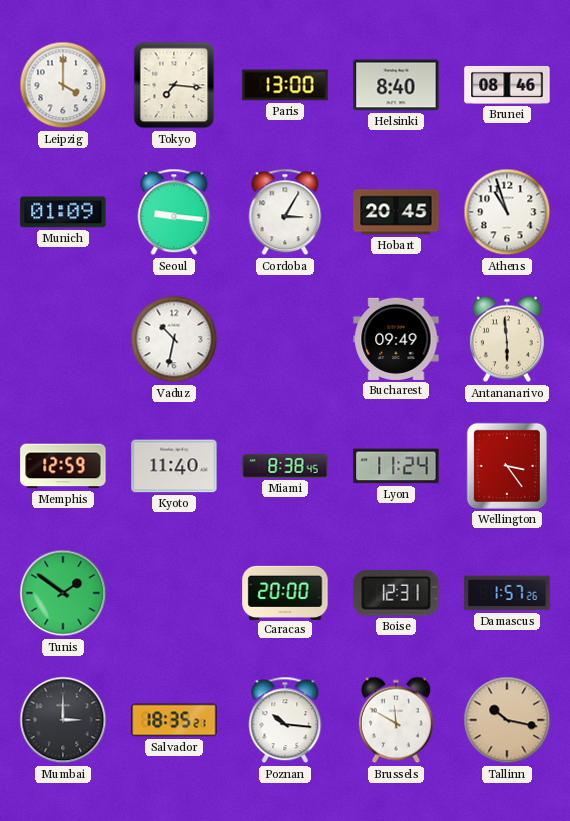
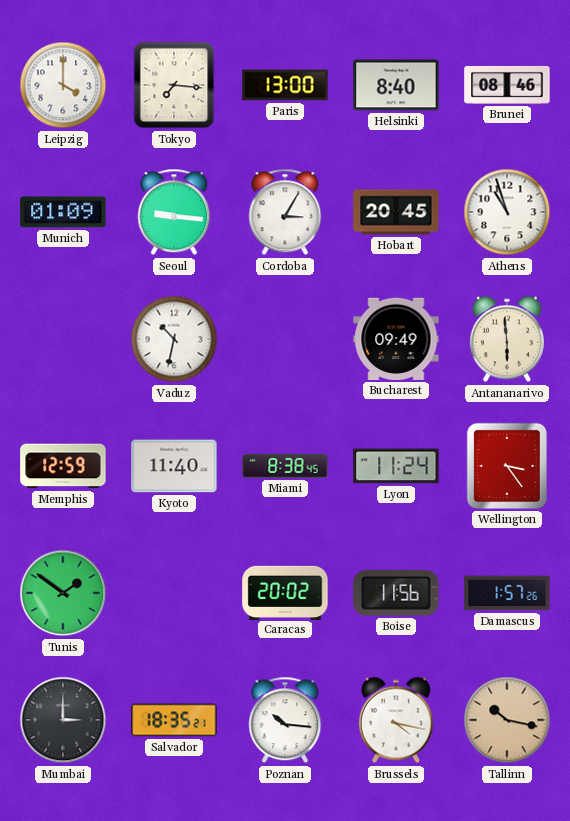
Caracas: 20:00 -> 20:02 (285, 592)
Boise: 12:31 -> 11:56 (396, 593)
Brussels: 11:50 -> 4:17 (396, 720)
